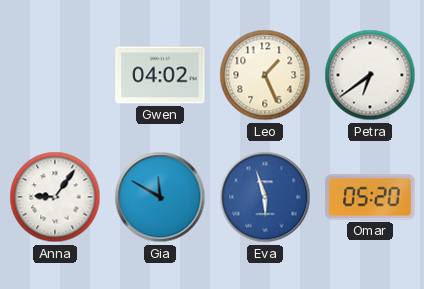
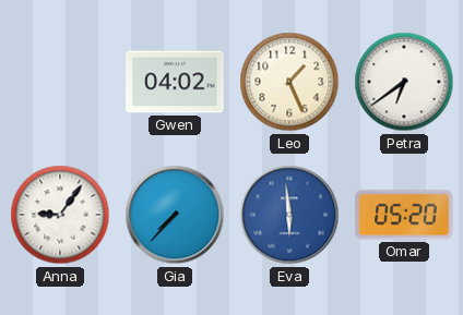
Gia: 11:50 -> 7:37 (175, 215)
Eva: 5:57 -> 5:59 (289, 215)
